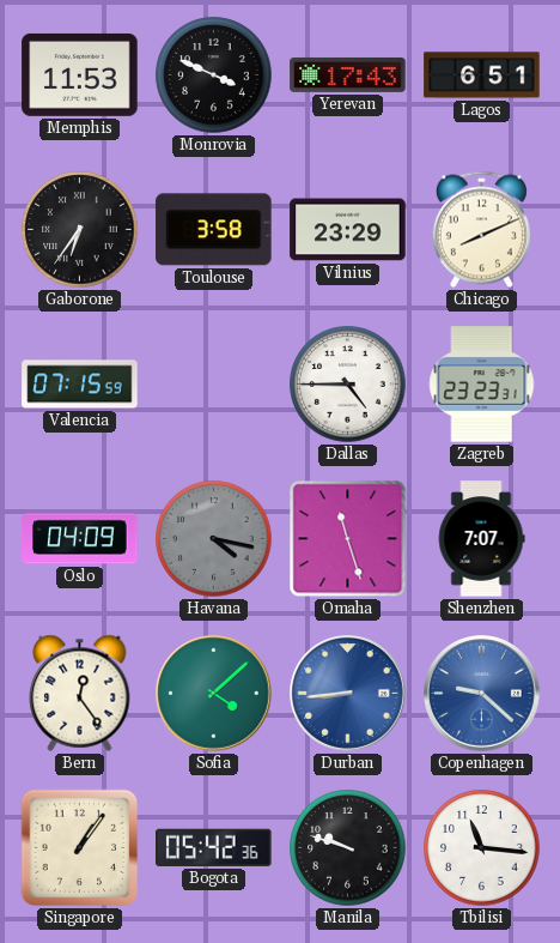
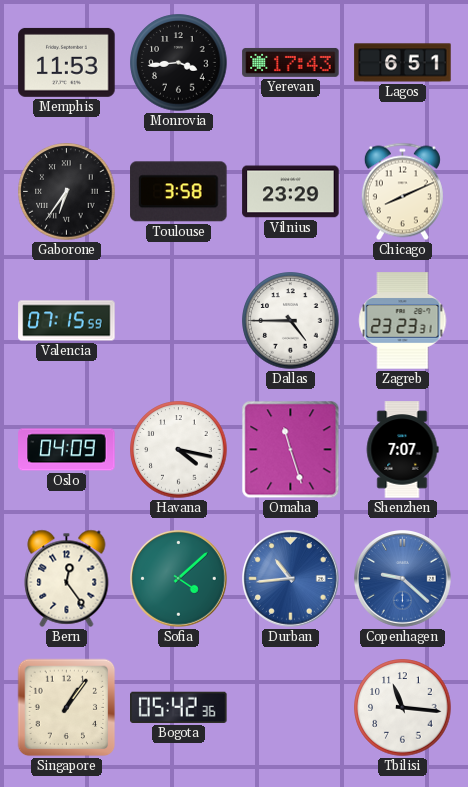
Monrovia: 3:49 -> 3:44 (179, 63)
Havana dial: grey -> white (179, 450)
Durban: 8:44 -> 10:44 (291, 579)
Manila: 9:48 -> none (348, 848)
